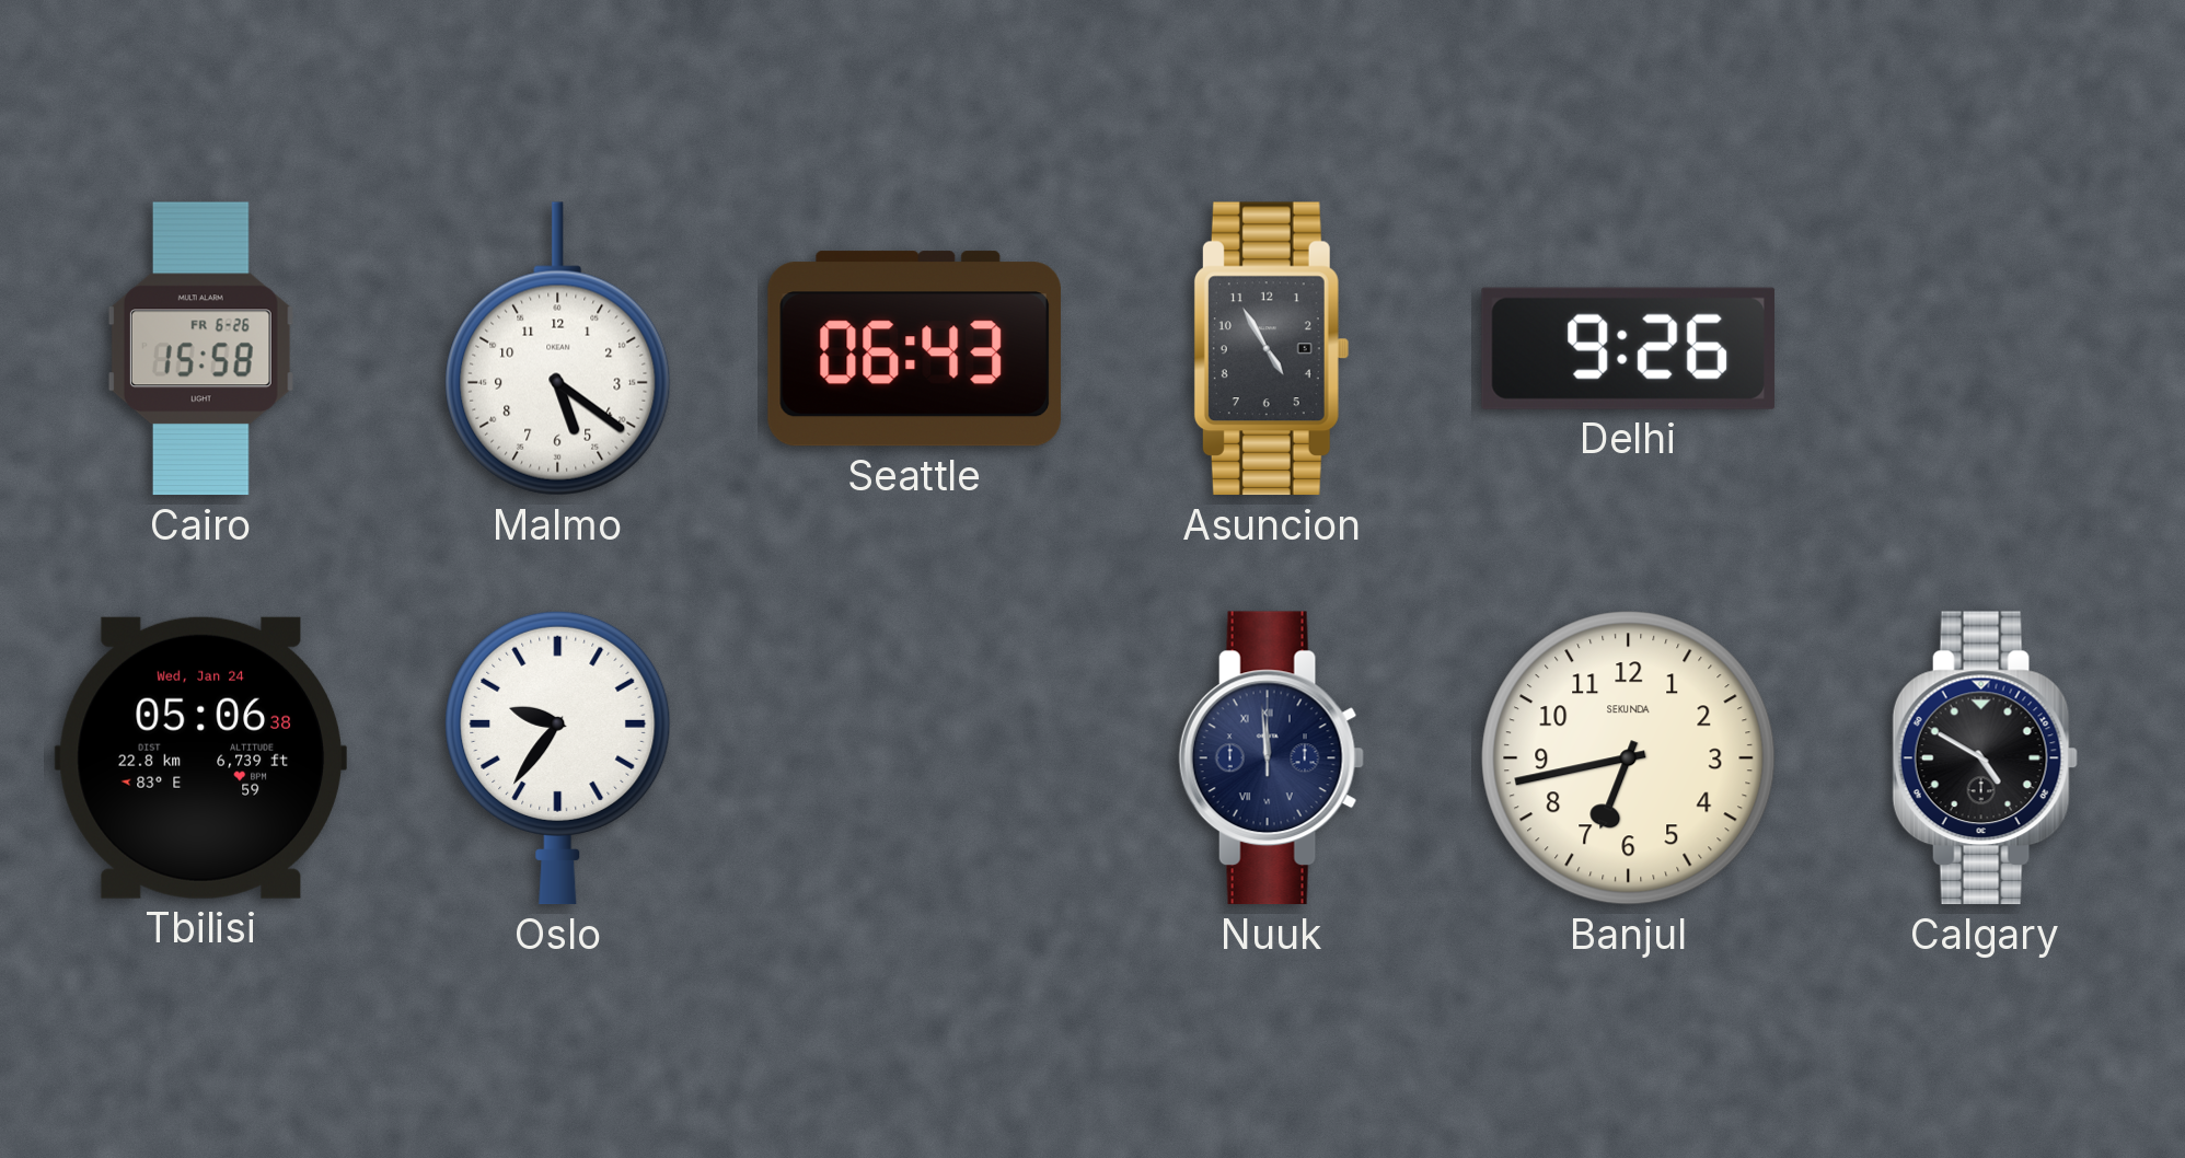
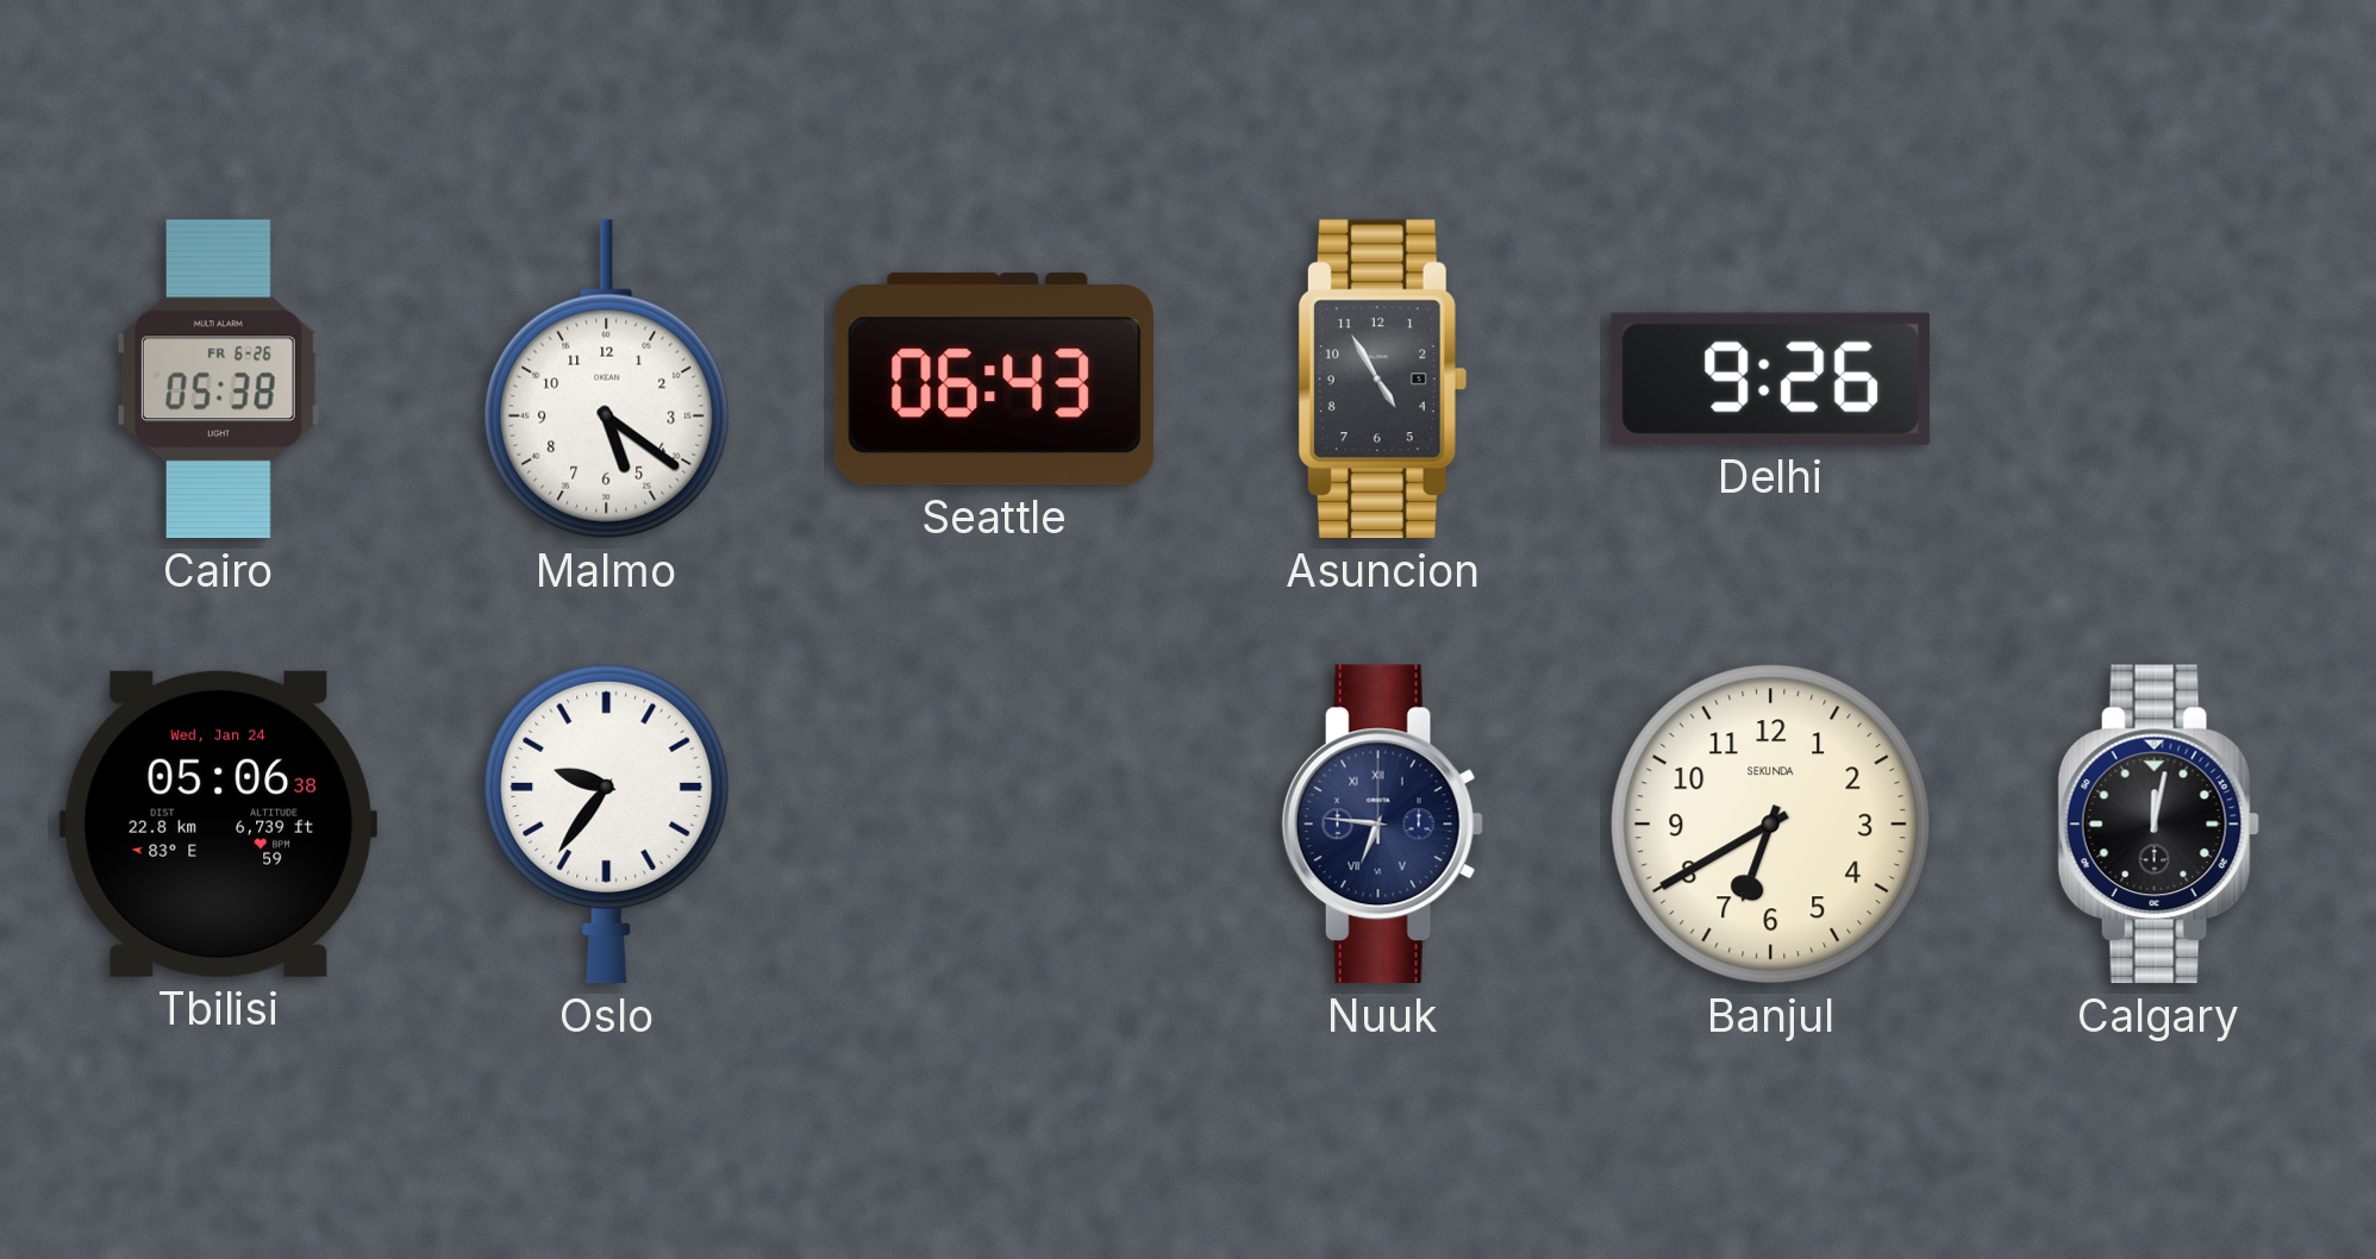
Cairo: 15:58 -> 05:38 (218, 380)
Nuuk: 11:59 -> 6:46 (1382, 825)
Banjul: 6:43 -> 6:40 (1771, 825)
Calgary: 4:50 -> 12:02 (2158, 825)
